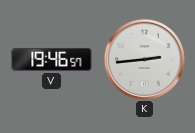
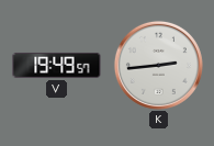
V: 19:46 -> 19:49 (57, 65)
